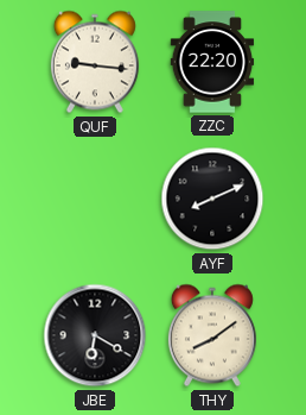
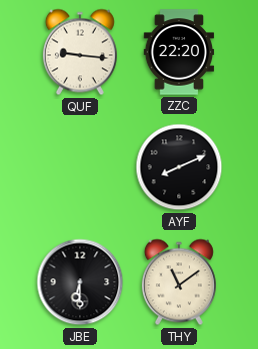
JBE: 6:20 -> 6:30 (80, 282)
THY: 8:09 -> 11:09 (179, 282)
